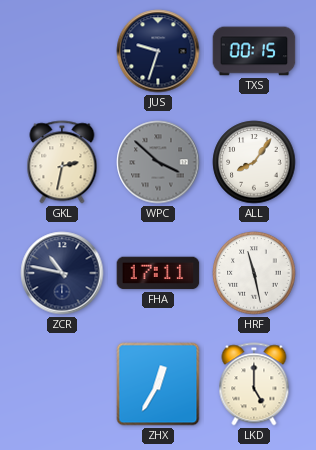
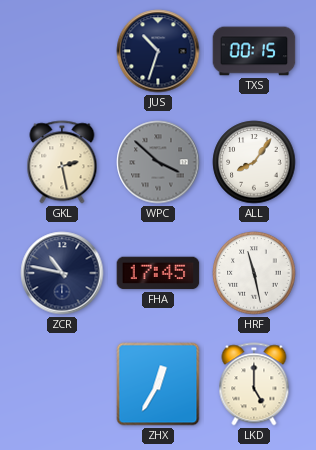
JUS: 9:33 -> 10:33 (158, 51)
GKL: 2:32 -> 2:28 (62, 162)
FHA: 17:11 -> 17:45 (158, 273)
